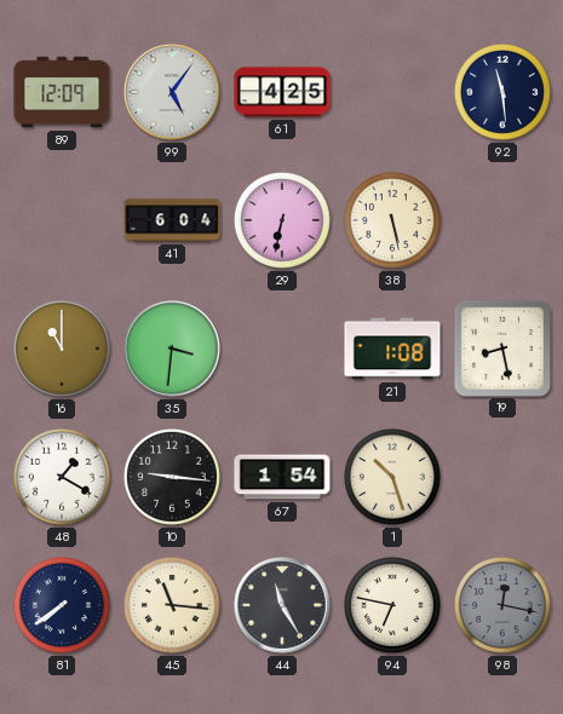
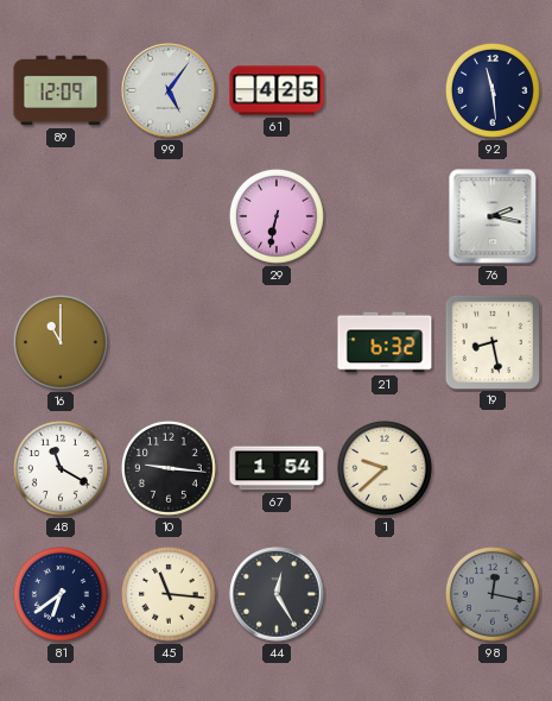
41: 6:04 -> none (172, 220)
38: 5:28 -> none (392, 220)
76: none -> 2:17 (493, 216)
35: 3:31 -> none (172, 349)
21: 1:08 -> 6:32 (385, 342)
48: 1:20 -> 11:20 (61, 468)
1: 10:27 -> 9:38 (385, 468)
81: 7:39 -> 6:39 (61, 594)
44: 11:25 -> 12:25 (277, 594)
94: 6:47 -> none (392, 605)
